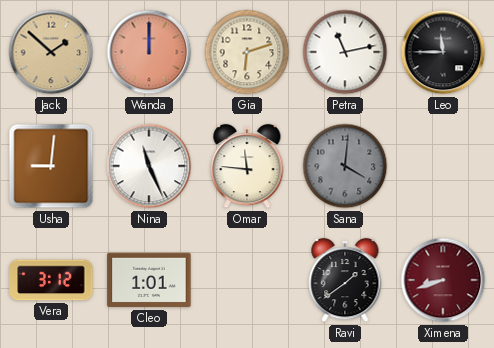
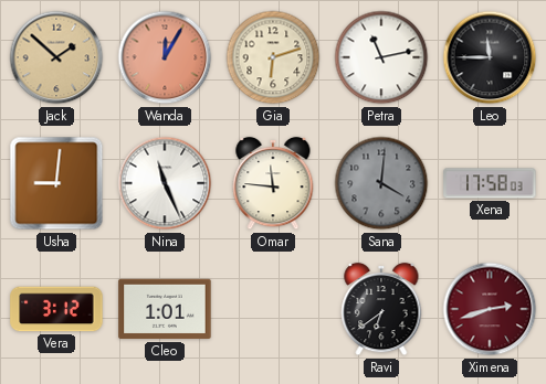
Wanda: 12:00 -> 12:05 (165, 57)
Xena: none -> 17:58 (490, 183)
Ravi: 1:39 -> 6:39 (381, 309)
Ximena: 8:42 -> 2:42 (490, 309)
